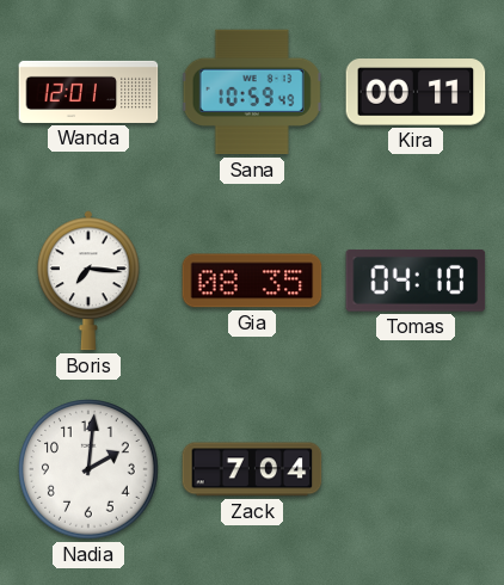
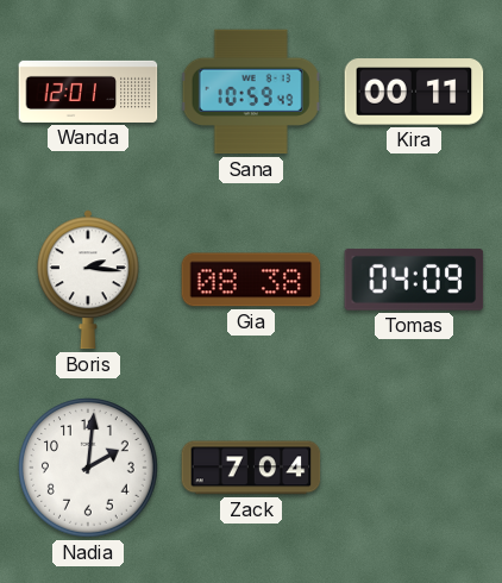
Boris: 7:16 -> 2:16 (88, 280)
Gia: 08:35 -> 08:38 (251, 280)
Tomas: 04:10 -> 04:09 (414, 280)
